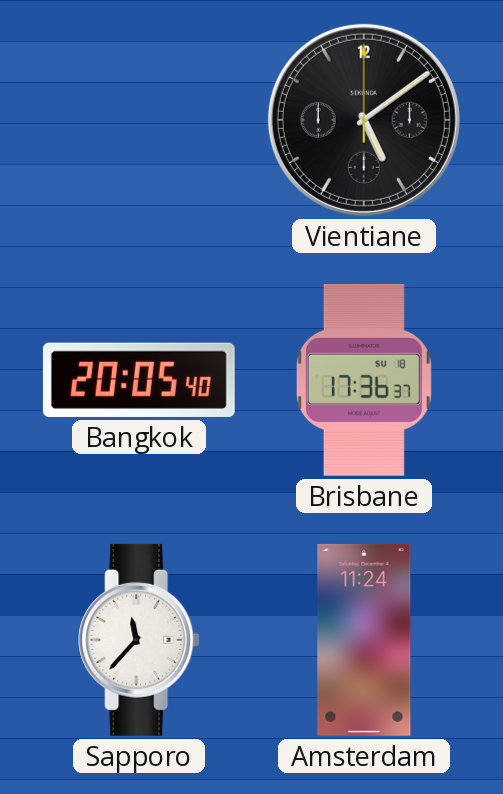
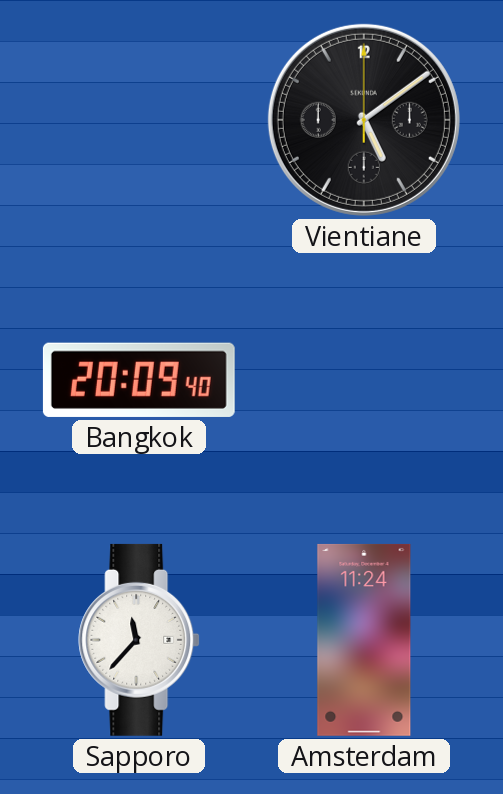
Bangkok: 20:05 -> 20:09 (139, 380)
Brisbane: 17:36 -> none (364, 380)
